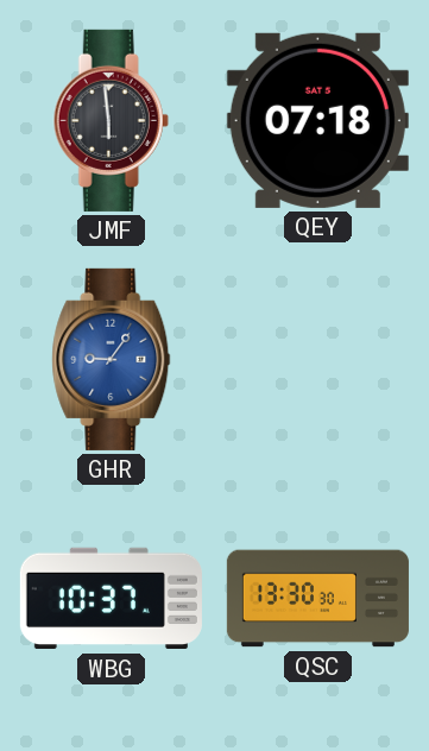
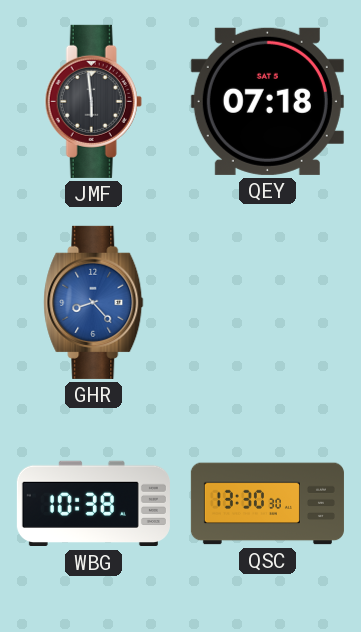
GHR: 9:06 -> 8:23 (94, 302)
WBG: 10:37 -> 10:38 (93, 504)
